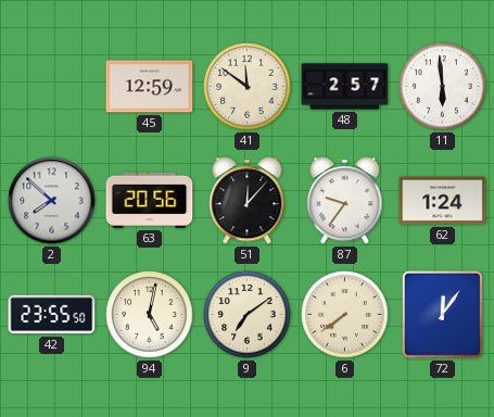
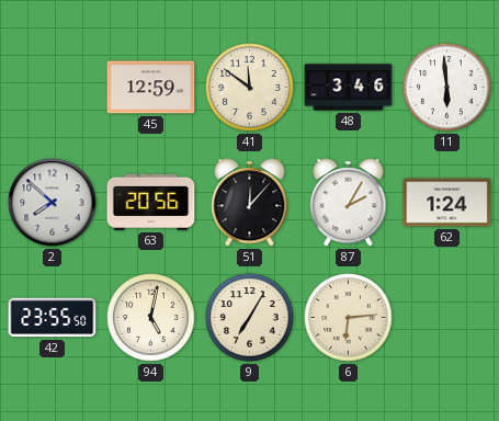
48: 2:57 -> 3:46 (349, 88)
87: 9:36 -> 2:05 (349, 203)
9: 7:09 -> 7:05 (250, 318)
6: 7:39 -> 6:14 (349, 318)
72: 12:06 -> none (442, 314)
